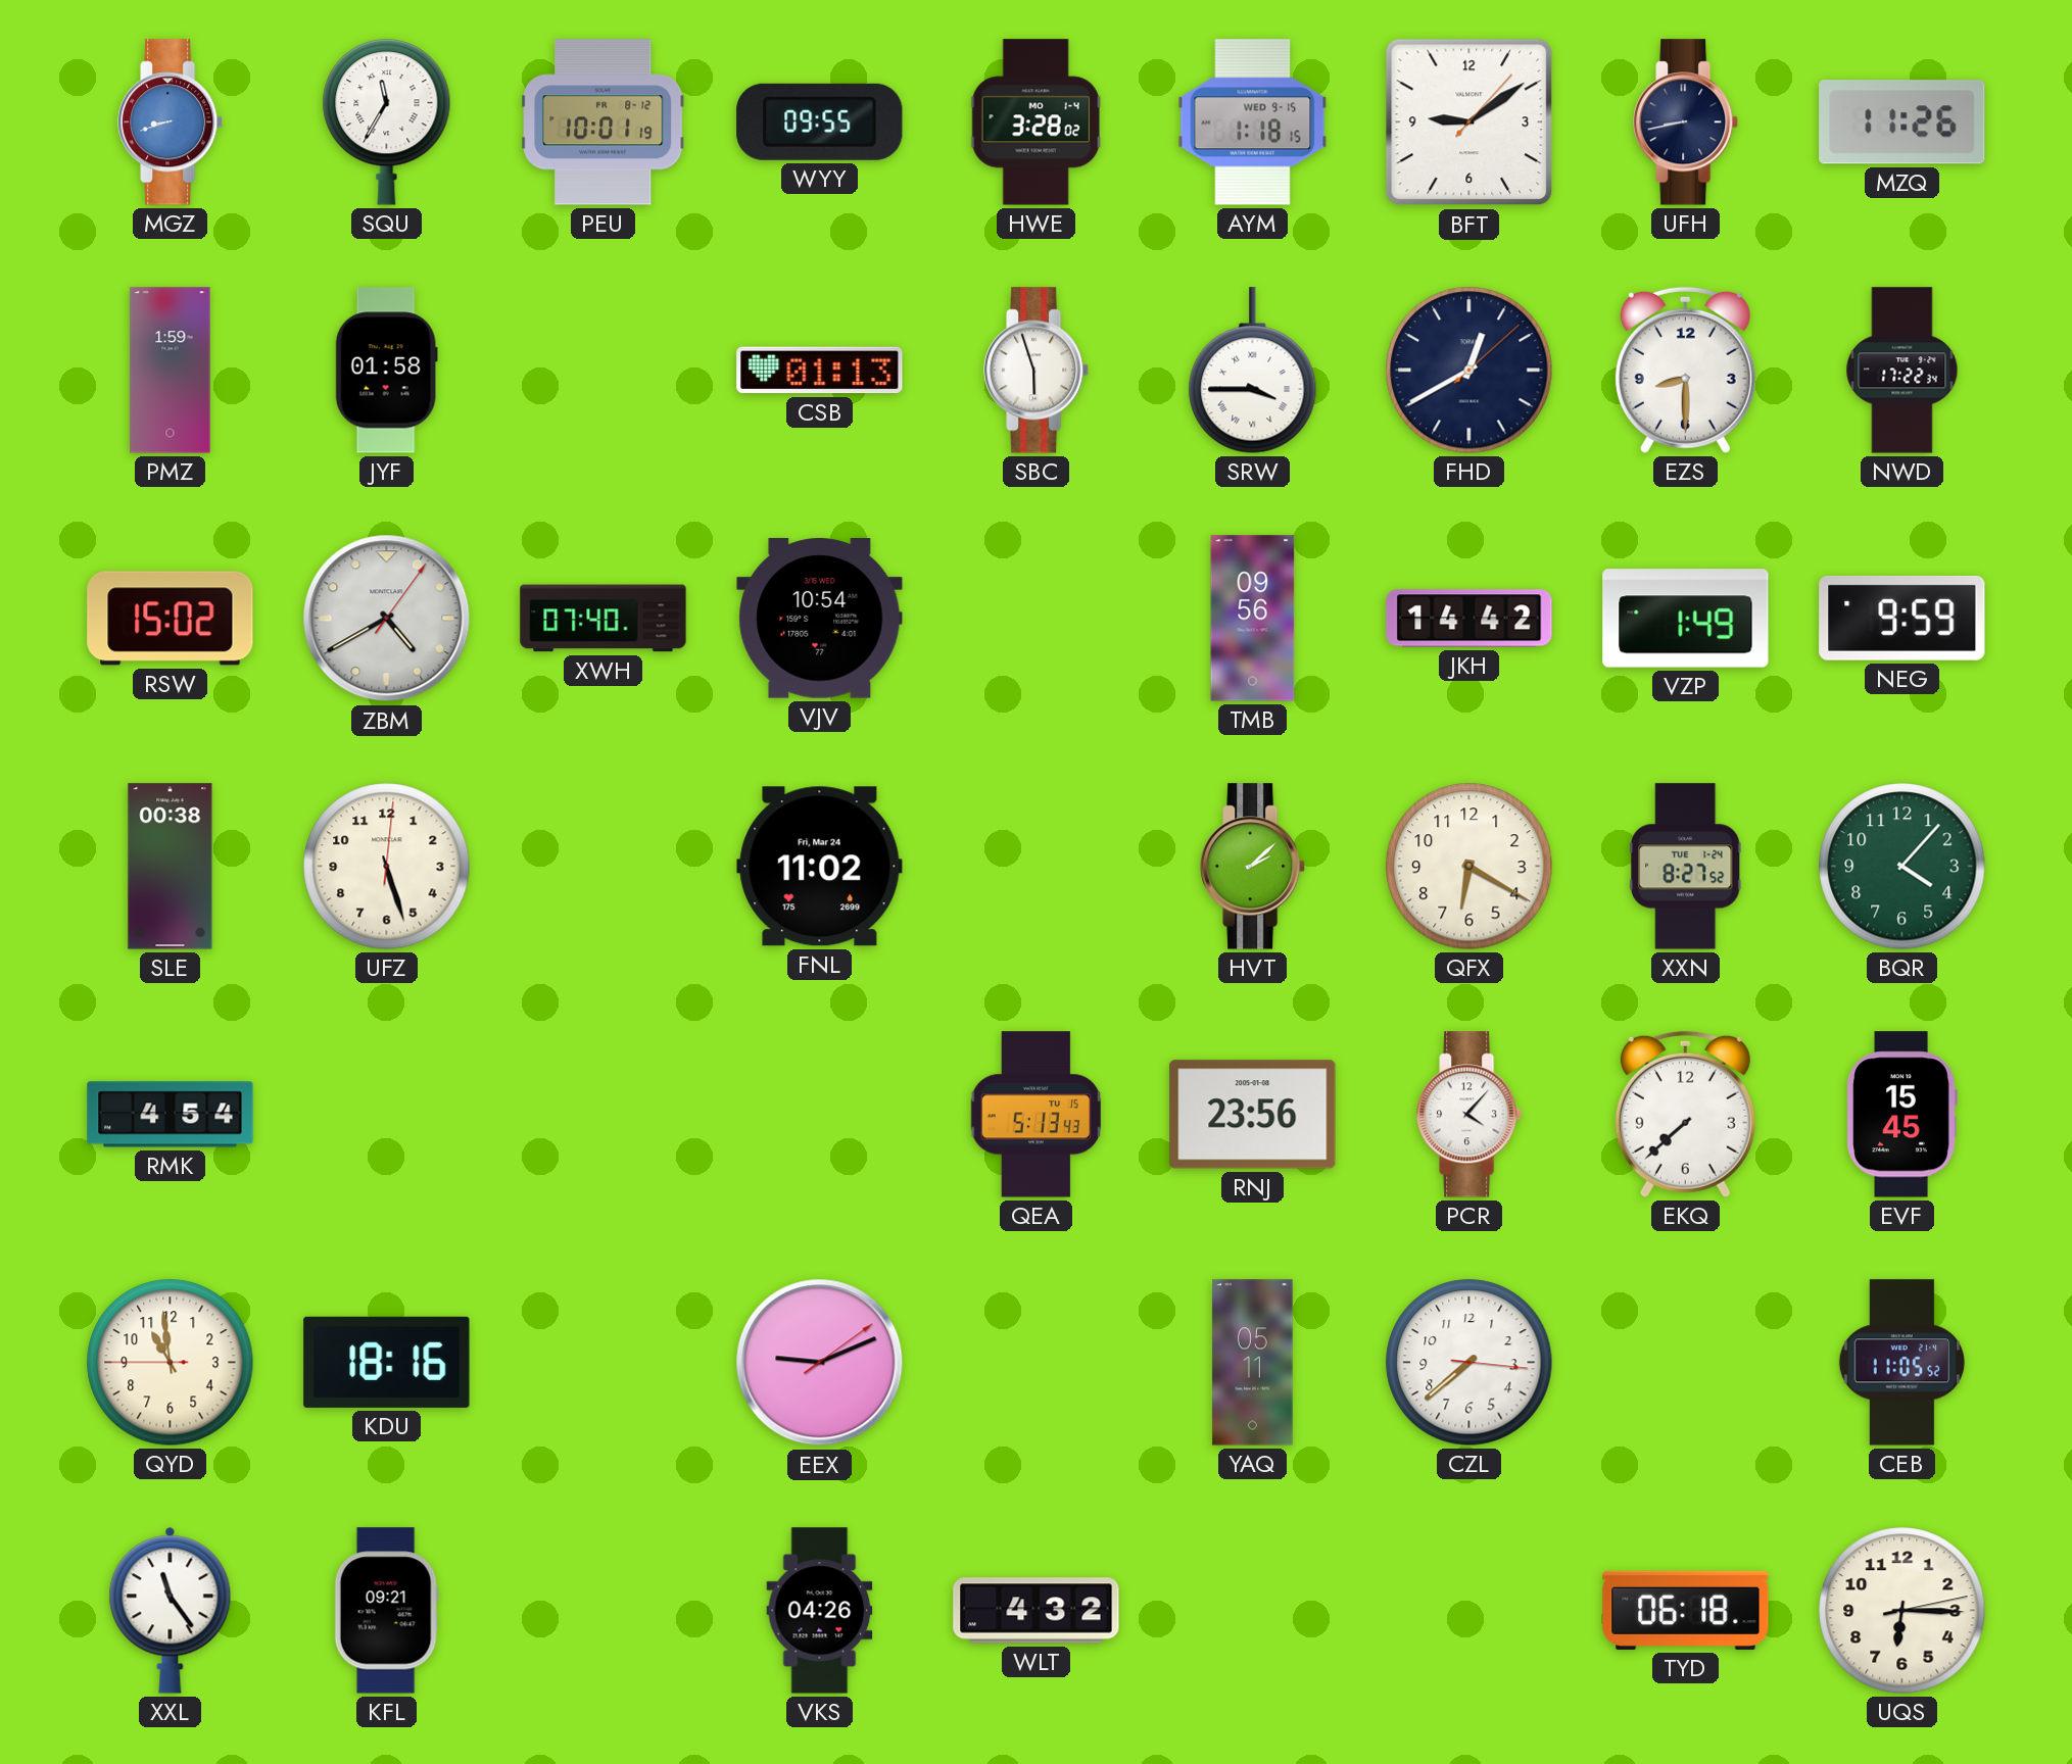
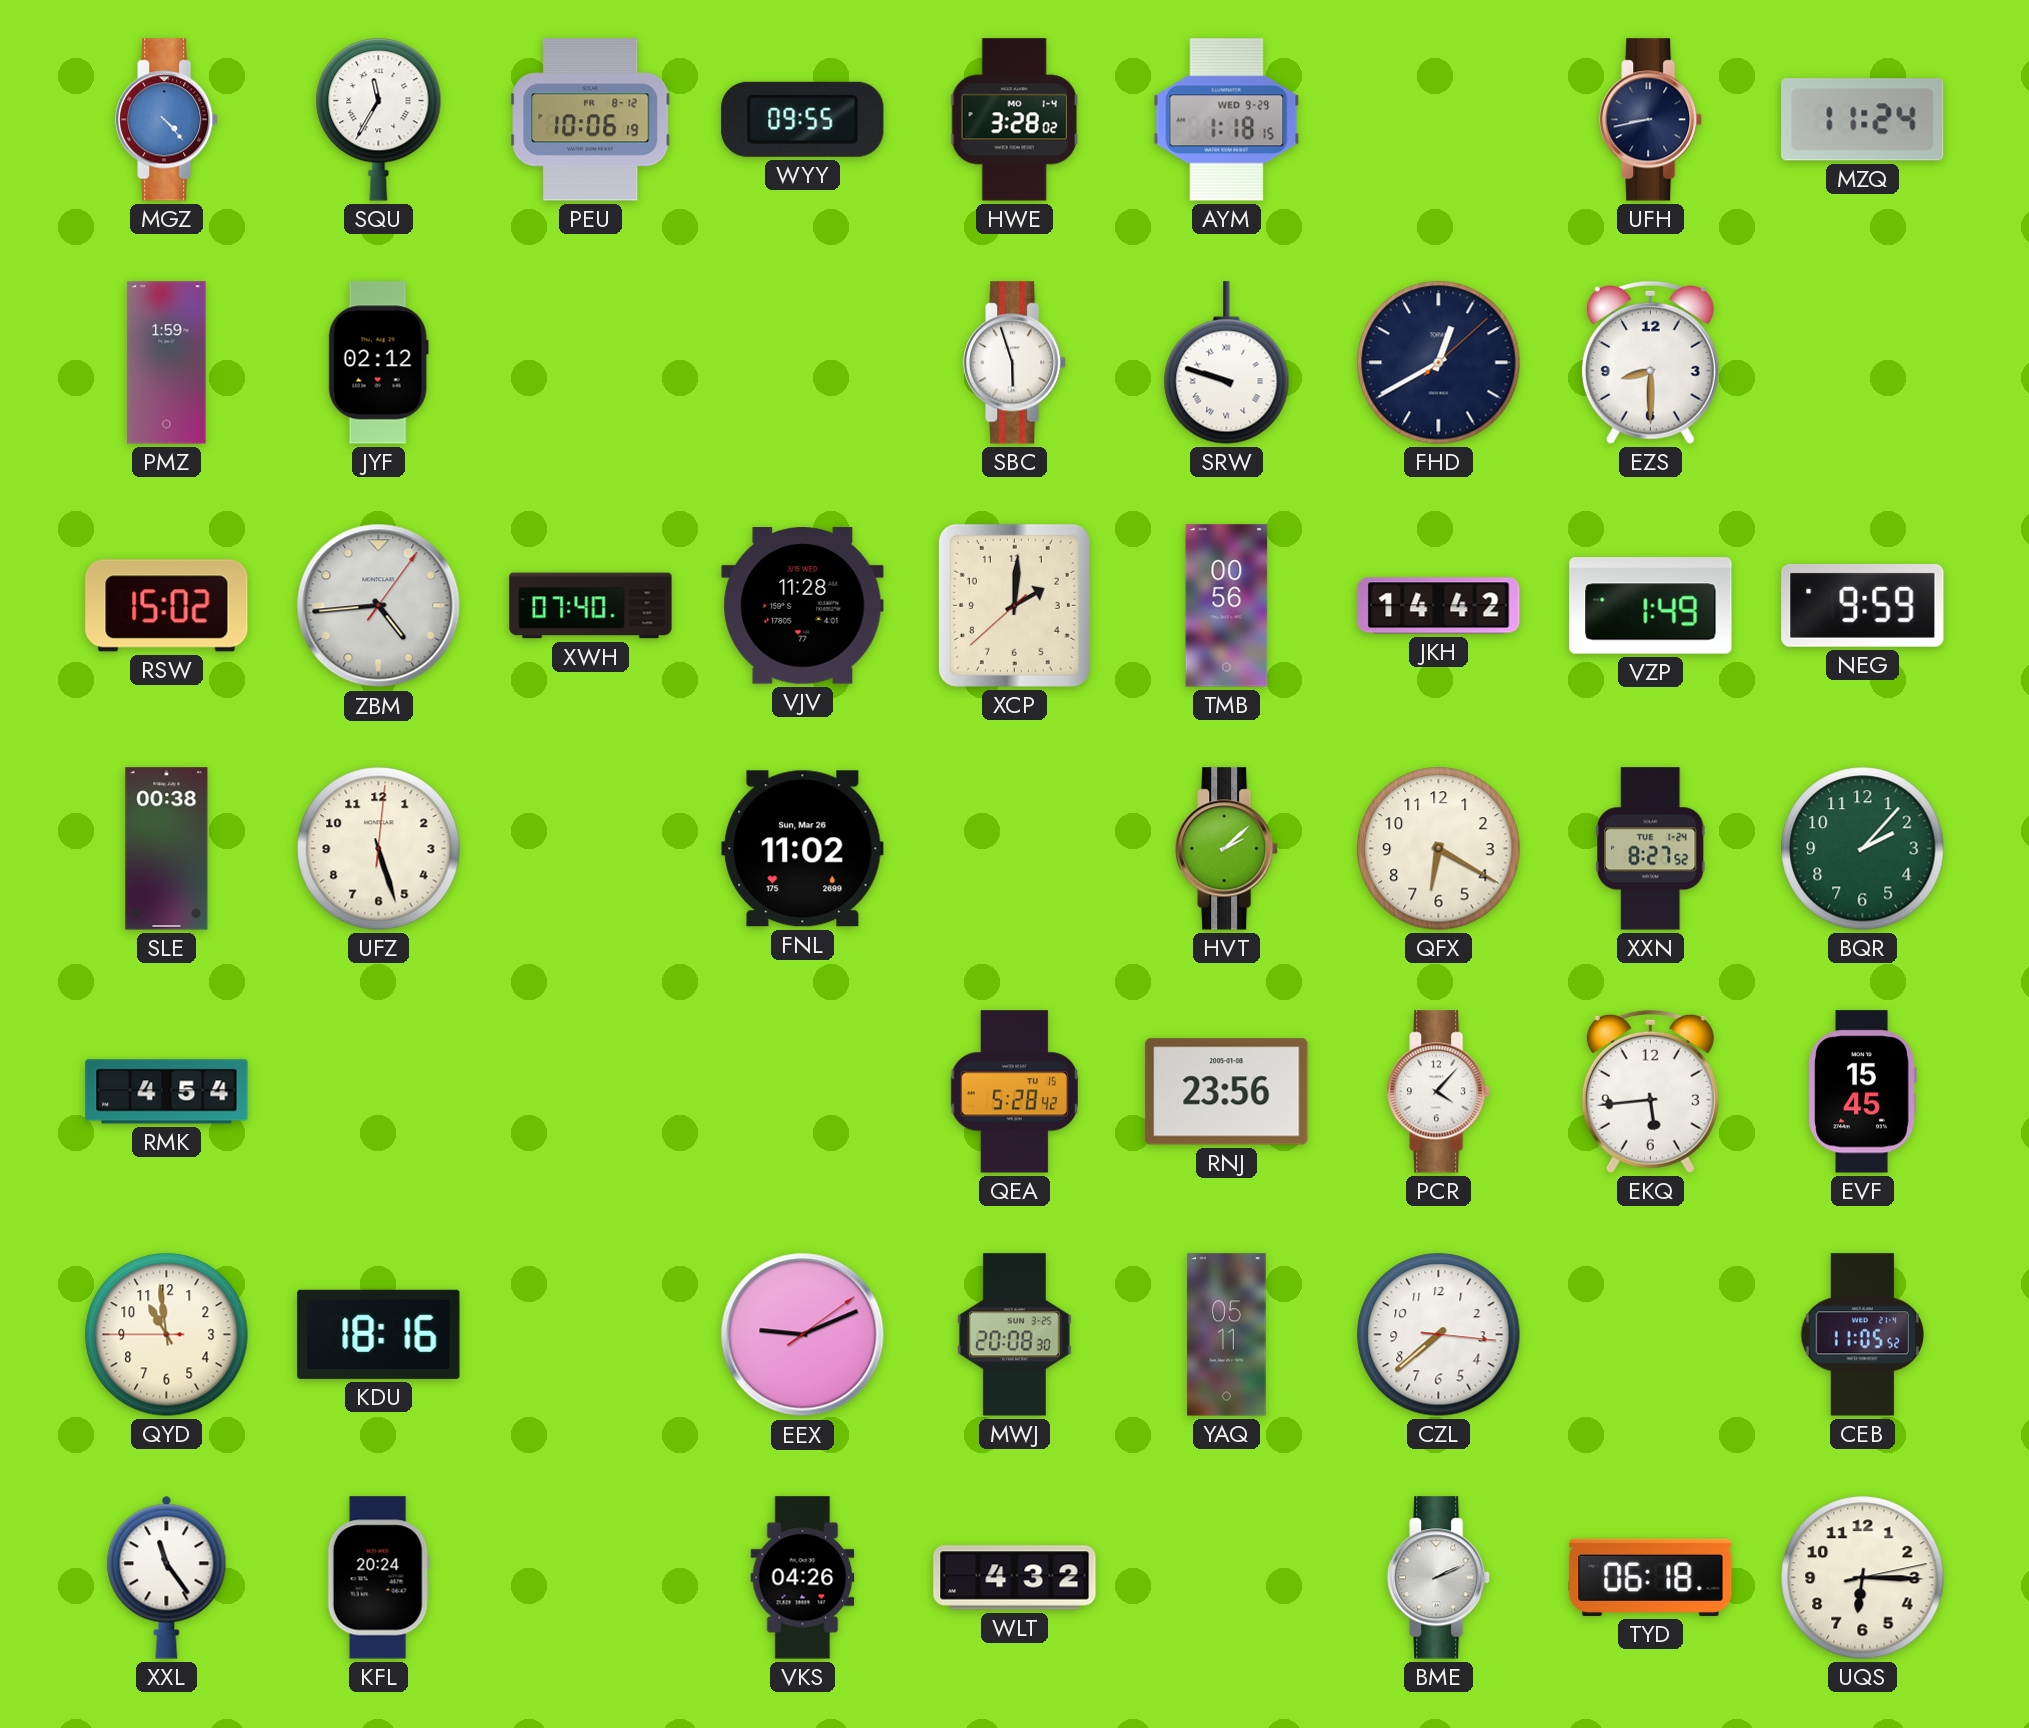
MGZ: 8:42 -> 4:23 (167, 120)
PEU: 10:01 -> 10:06 (591, 120)
AYM date: WED 9-15 -> WED 9-29 (1227, 120)
BFT: 9:09 -> none (1469, 122)
MZQ: 11:26 -> 11:24 (1863, 120)
JYF: 01:58 -> 02:12 (378, 363)
CSB: 01:13 -> none (820, 371)
SRW: 3:45 -> 9:48 (1227, 363)
NWD: 17:22 -> none (1902, 371)
ZBM: 4:40 -> 4:44 (379, 606)
VJV: 10:54 -> 11:28 (803, 606)
XCP: none -> 2:00 (1014, 605)
TMB: 09:56 -> 00:56 (1227, 606)
FNL date: Fri, Mar 24 -> Sun, Mar 26 (803, 849)
BQR: 4:07 -> 2:07 (1863, 849)
QEA: 5:13 -> 5:28 (1014, 1092)
EKQ: 7:38 -> 5:44 (1650, 1091)
MWJ: none -> 20:08 (1014, 1335)
KFL: 09:21 -> 20:24 (378, 1578)
BME: none -> 2:11 (1439, 1578)
